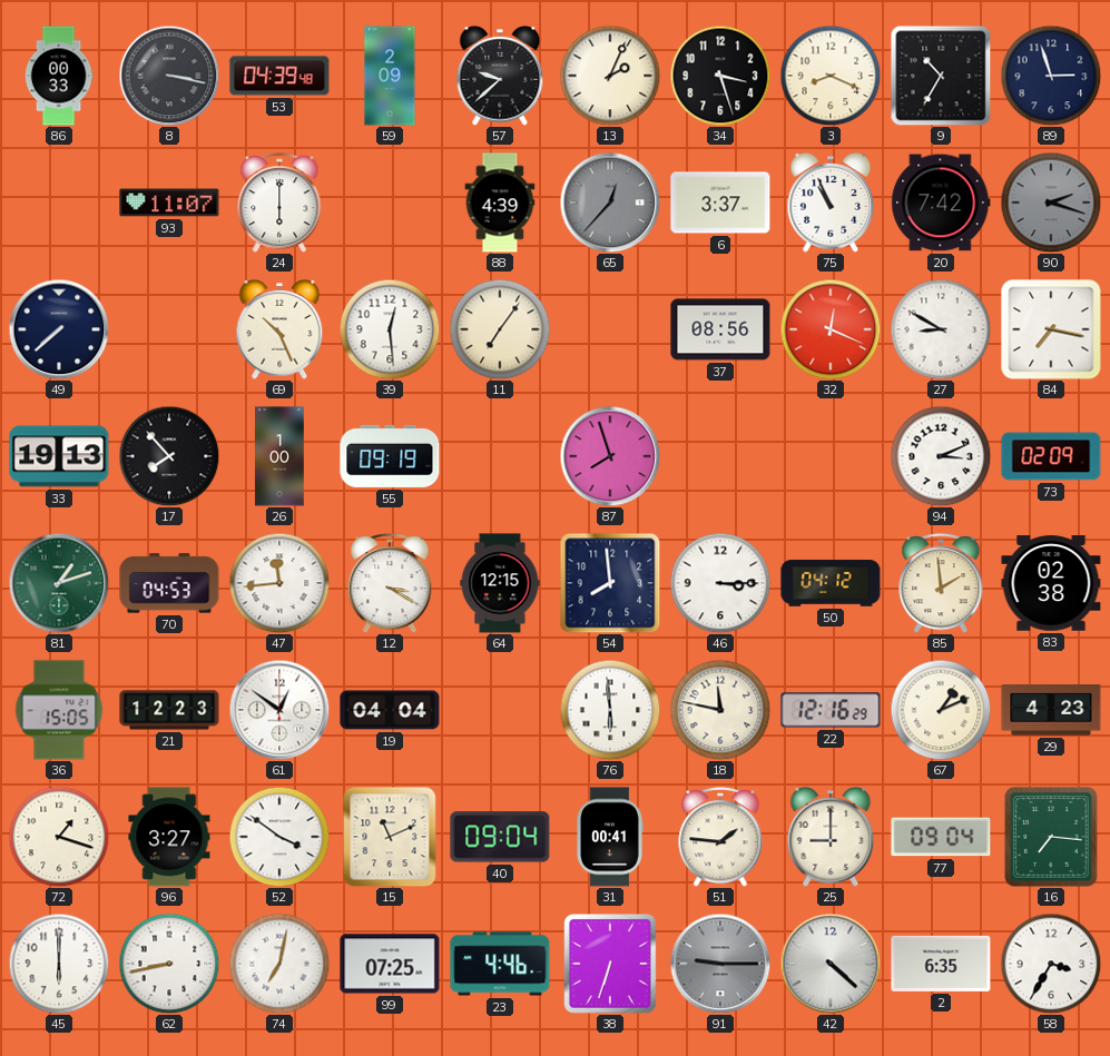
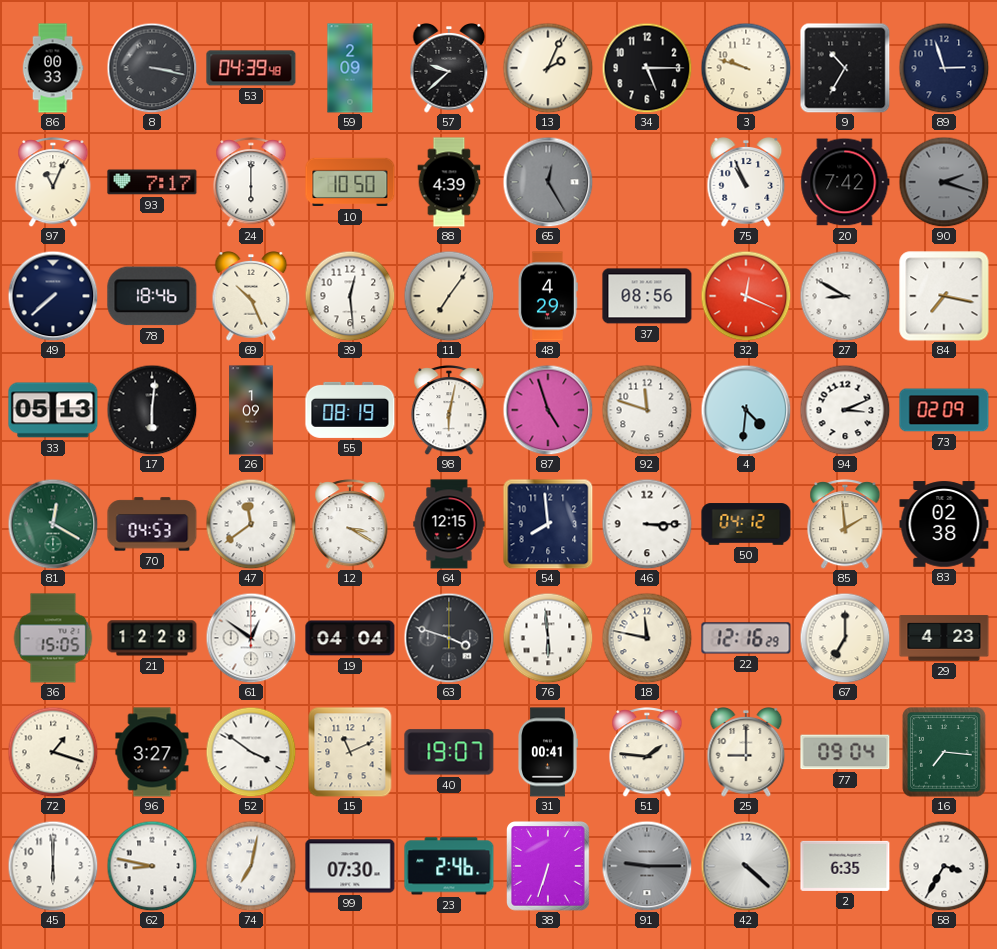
34: 3:27 -> 5:15 (647, 68)
3: 8:19 -> 9:48 (746, 68)
97: none -> 11:04 (53, 182)
93: 11:07 -> 7:17 (152, 182)
10: none -> 10:50 (350, 182)
65: 12:37 -> 12:25 (548, 182)
6: 3:37 -> none (720, 203)
78: none -> 18:46 (152, 296)
48: none -> 4:29 (548, 296)
33: 19:13 -> 05:13 (53, 410)
17: 7:53 -> 6:01 (152, 410)
26: 1:00 -> 1:09 (251, 410)
55: 09:19 -> 08:19 (350, 410)
98: none -> 6:02 (449, 410)
87: 7:57 -> 4:57 (548, 410)
92: none -> 11:48 (647, 410)
4: none -> 4:31 (746, 410)
81: 1:12 -> 12:20 (53, 524)
47: 11:44 -> 11:39 (251, 524)
21: 12:23 -> 12:28 (152, 638)
63: none -> 3:48 (449, 638)
67: 1:11 -> 7:00 (845, 638)
40: 09:04 -> 19:07 (449, 752)
62: 8:43 -> 8:47 (152, 866)
99: 07:25 -> 07:30 (350, 866)
23: 4:46 -> 2:46 (449, 866)
